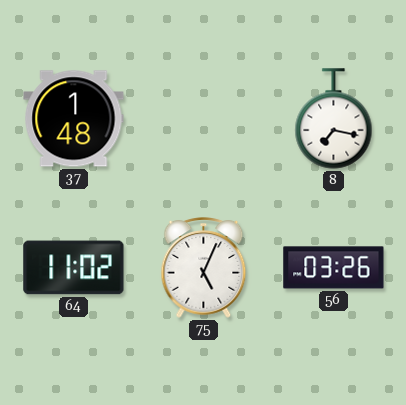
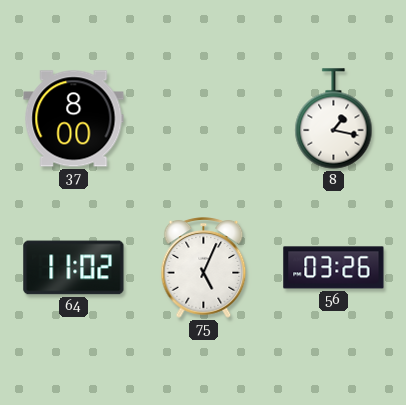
37: 1:48 -> 8:00 (74, 119)
8: 7:17 -> 1:17 (334, 119)
